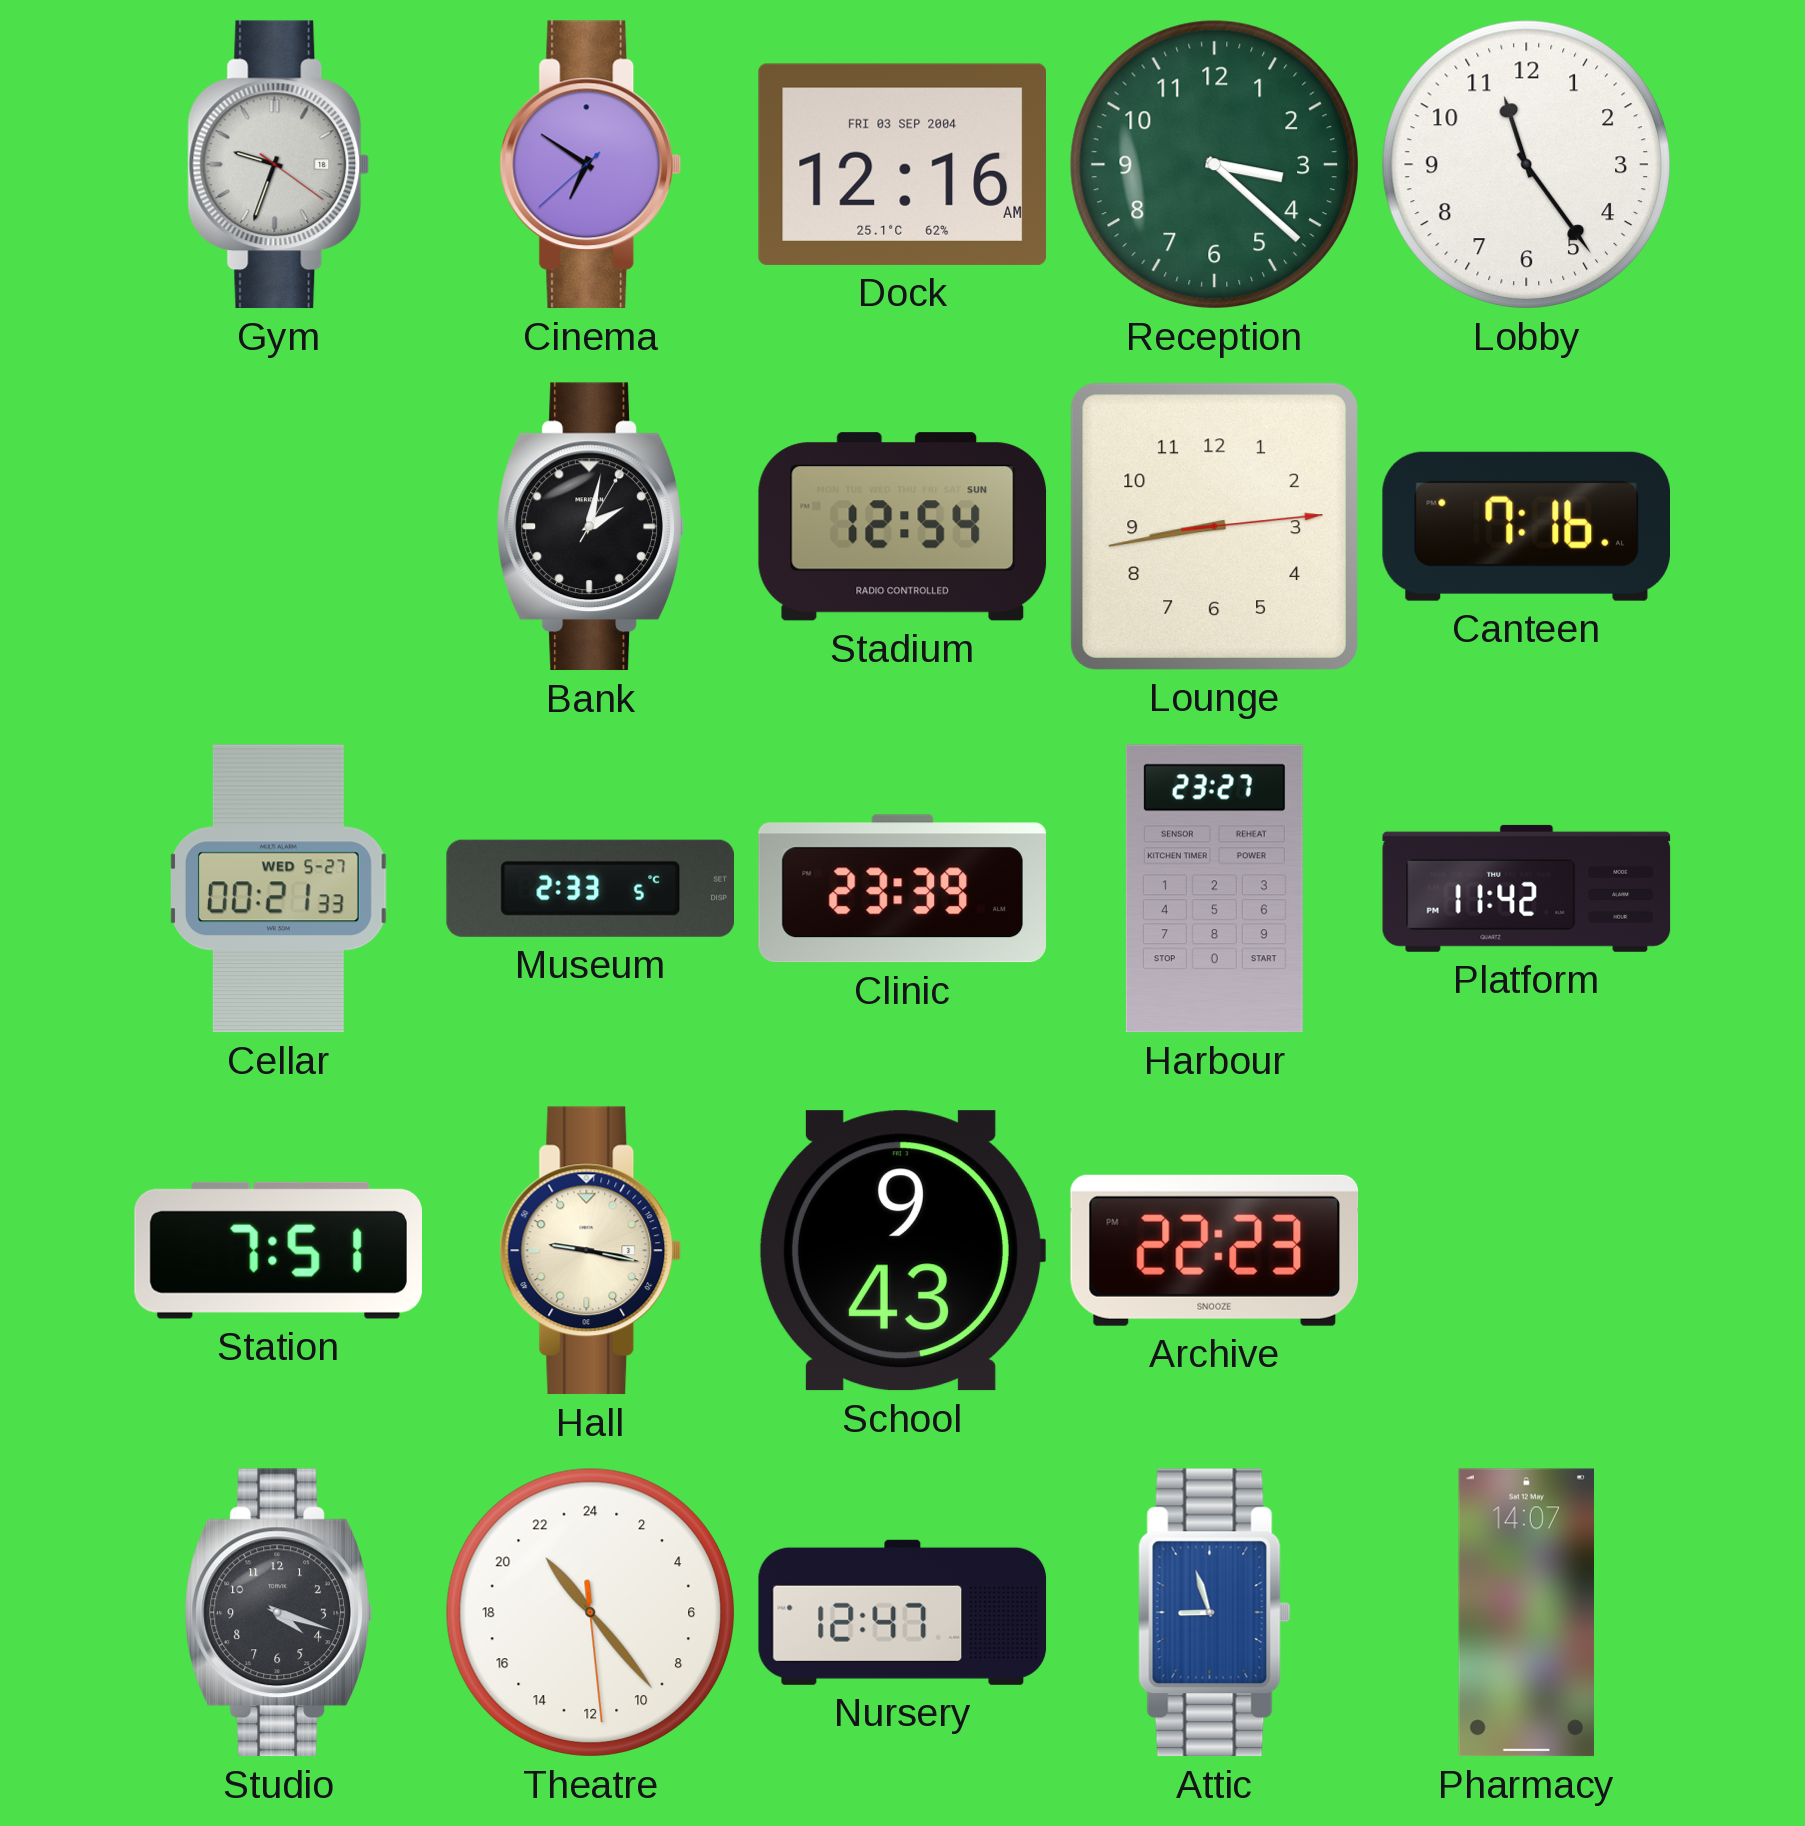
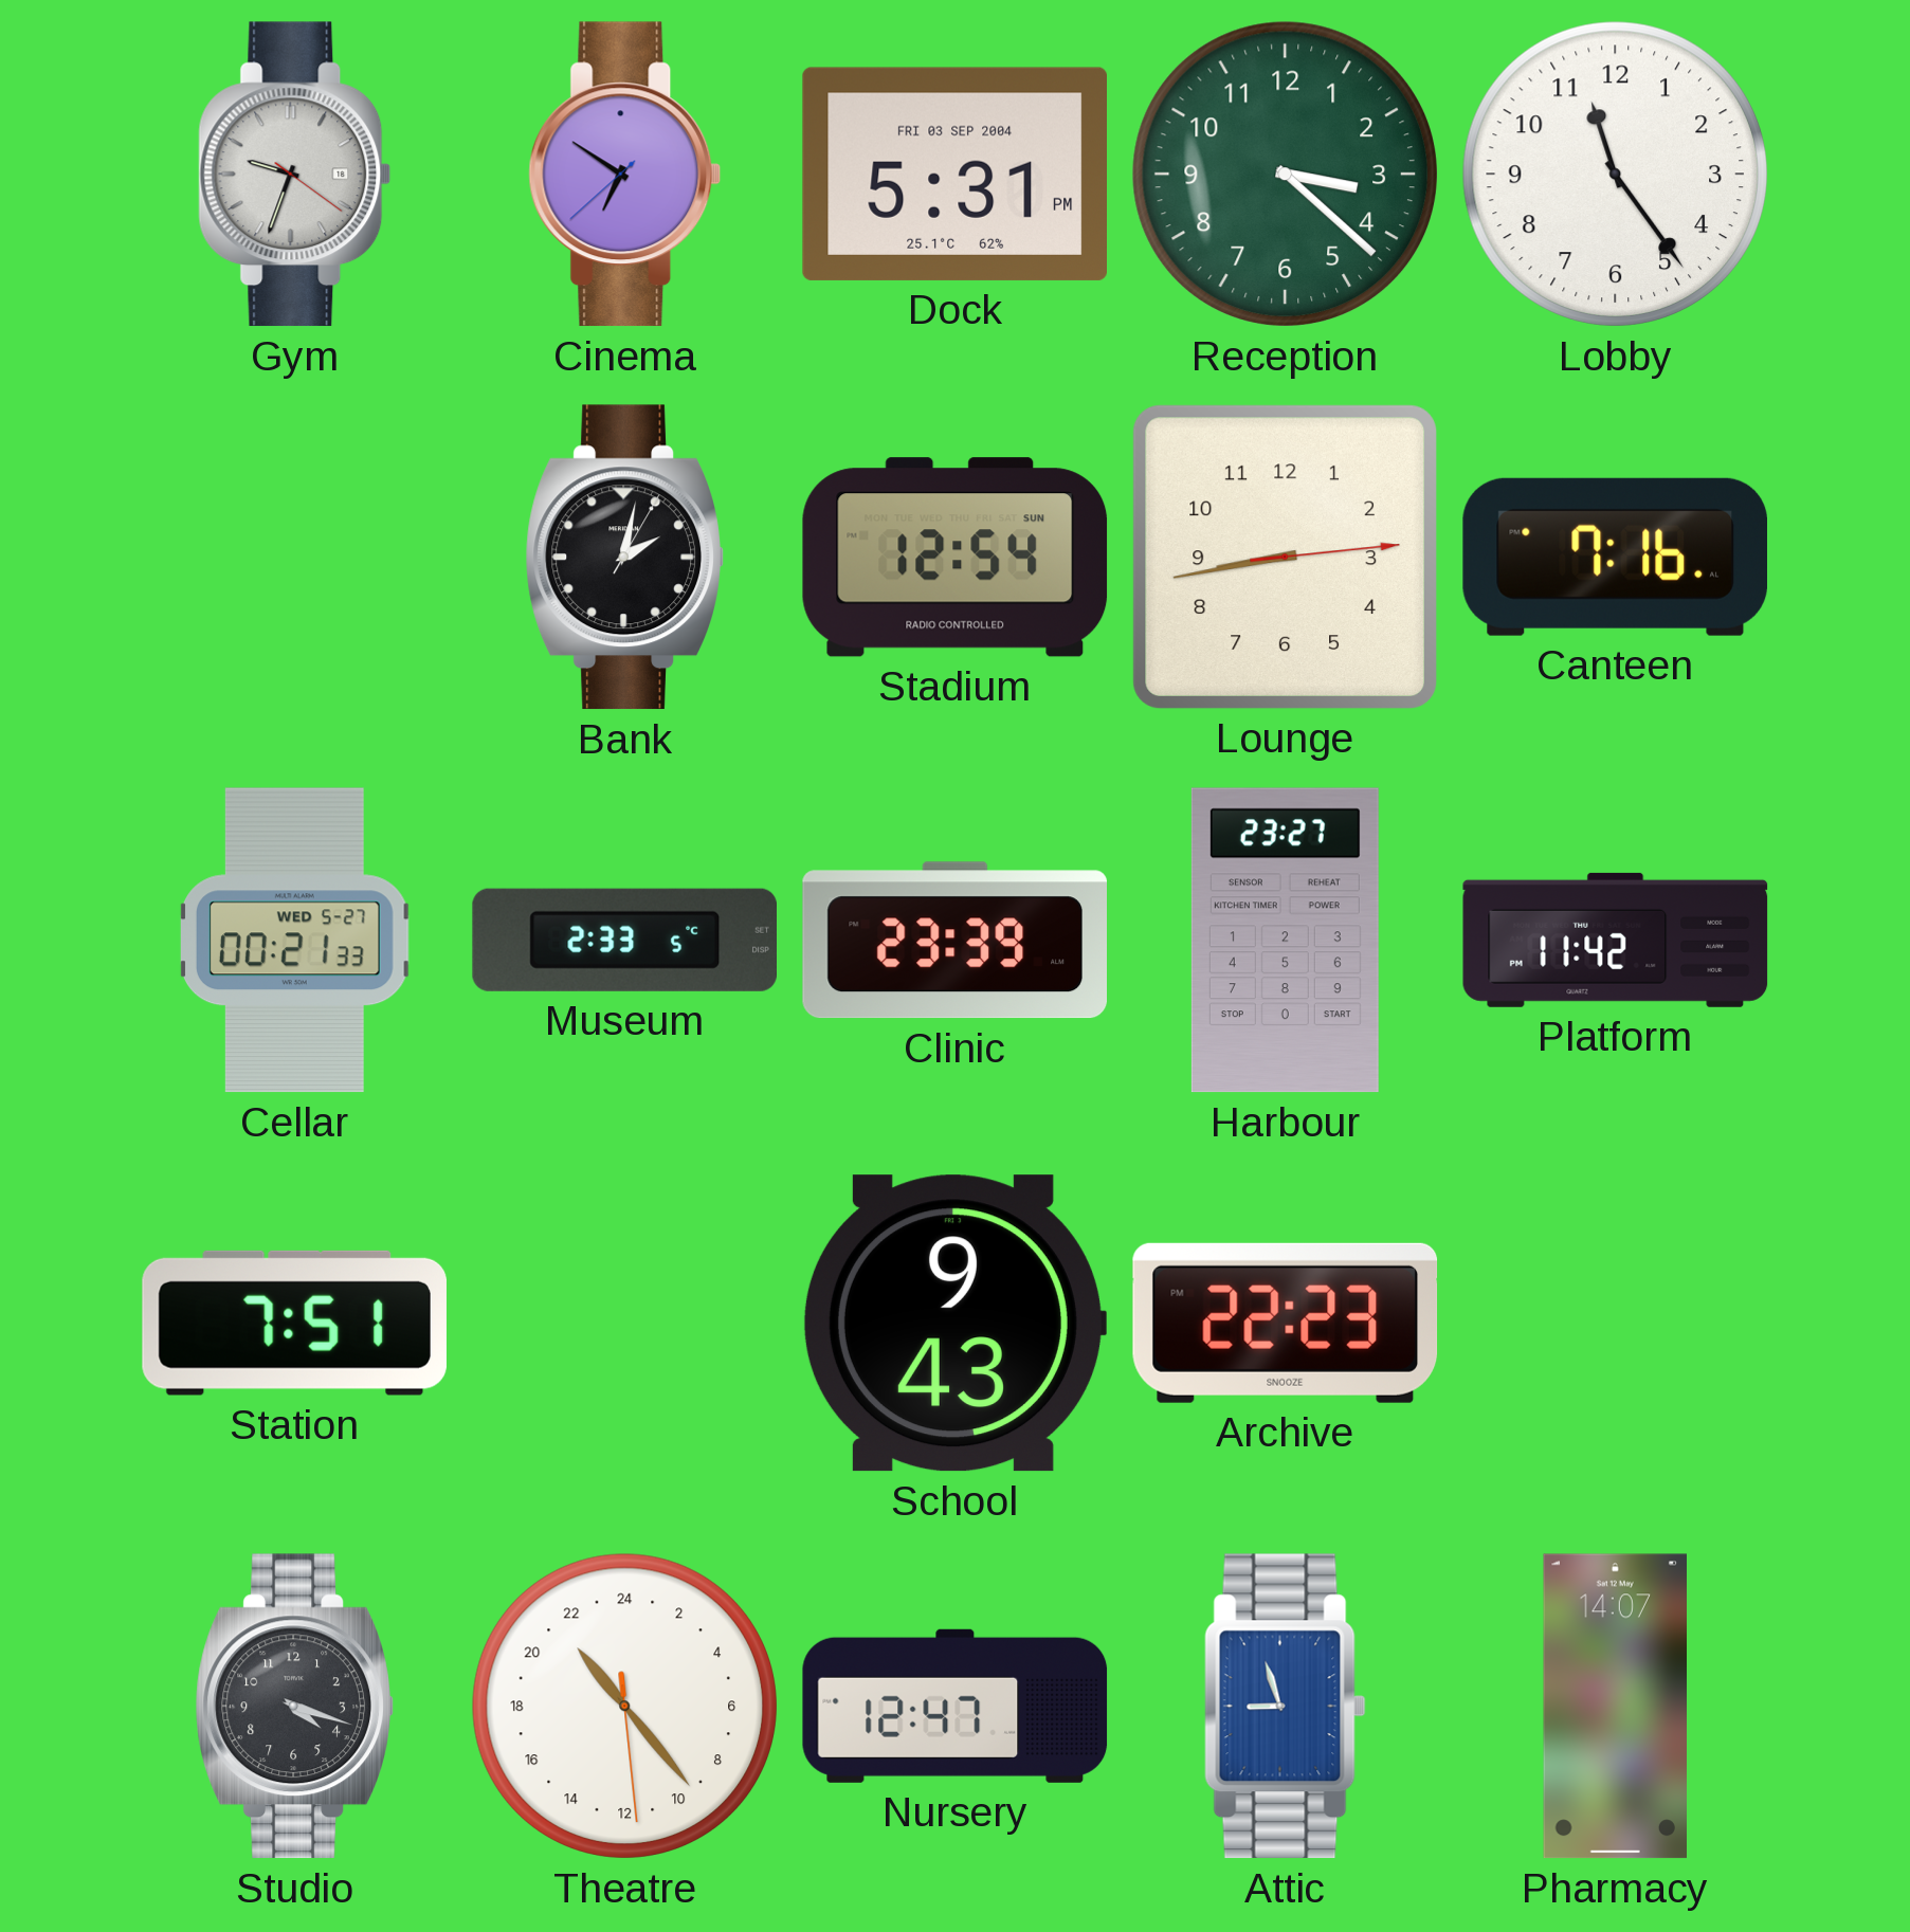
Dock: 12:16 -> 5:31 (954, 174)
Hall: 9:17 -> none (591, 1251)
